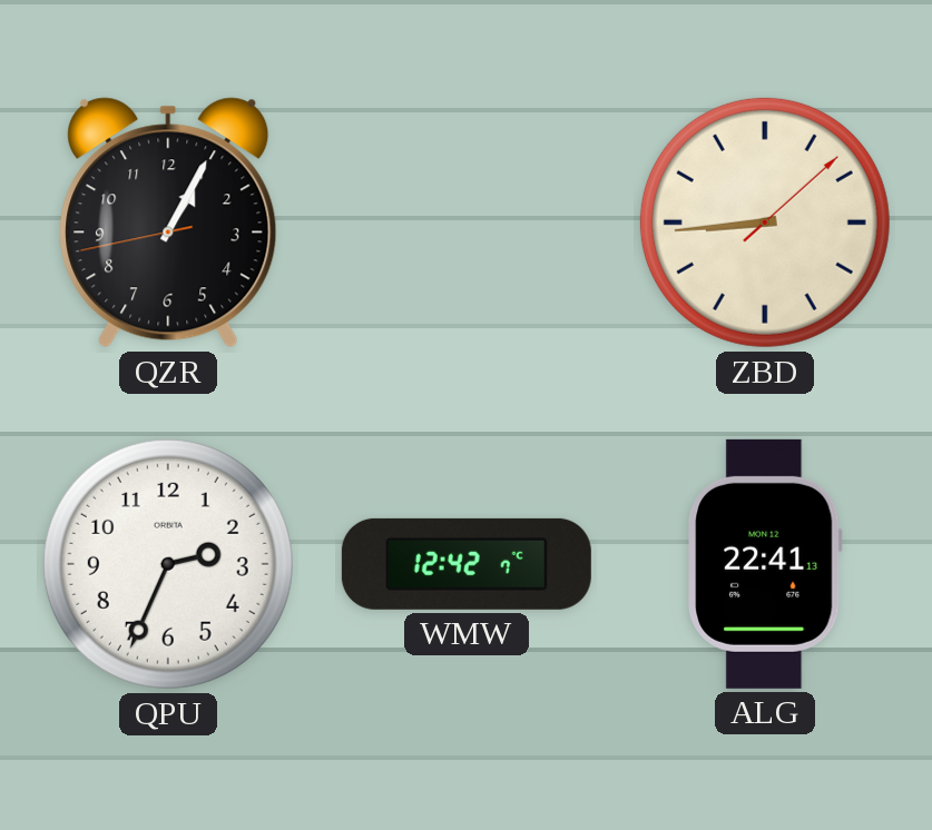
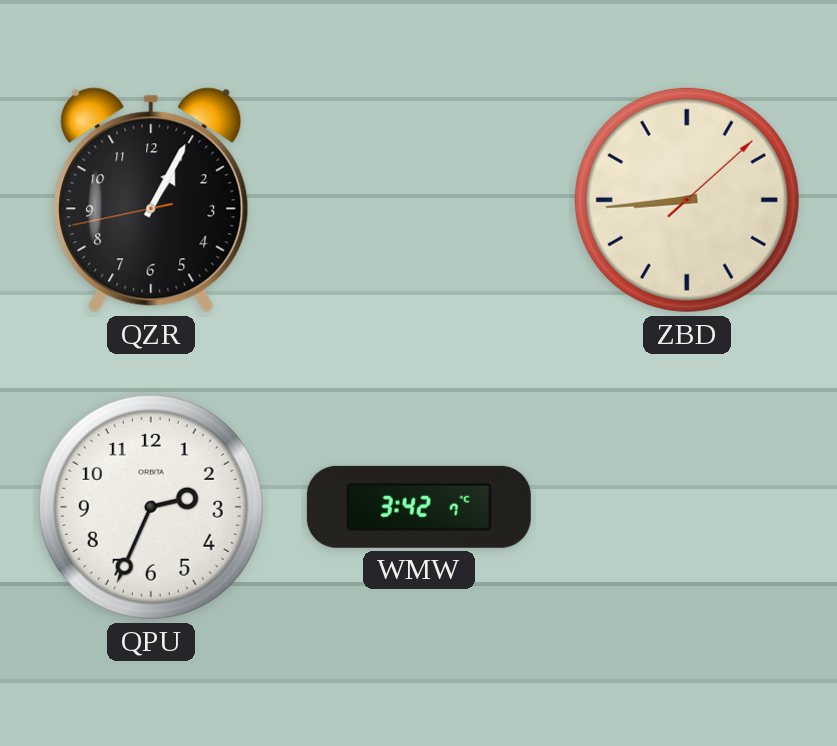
WMW: 12:42 -> 3:42 (419, 507)
ALG: 22:41 -> none (765, 564)
